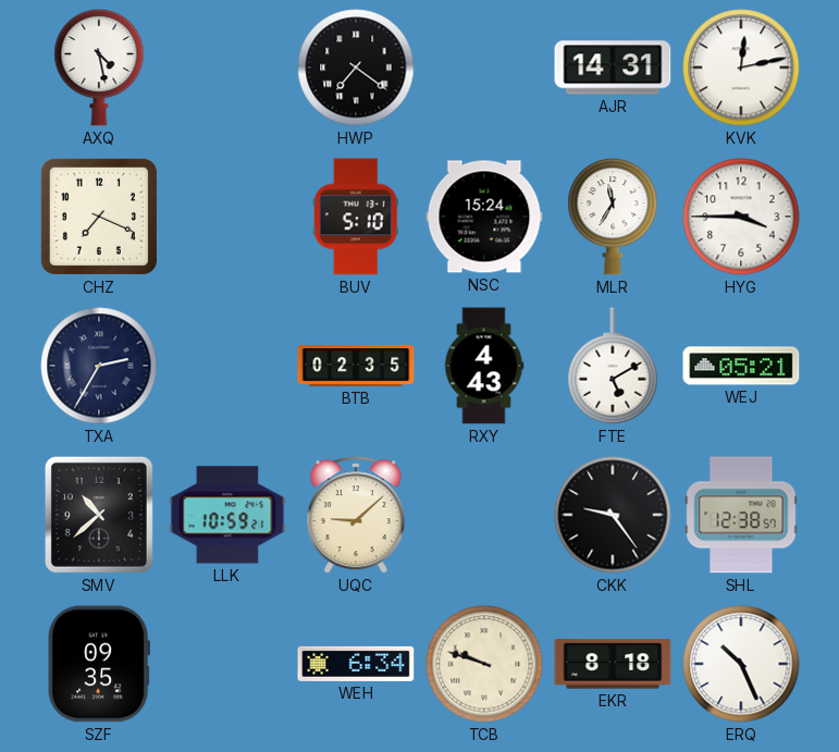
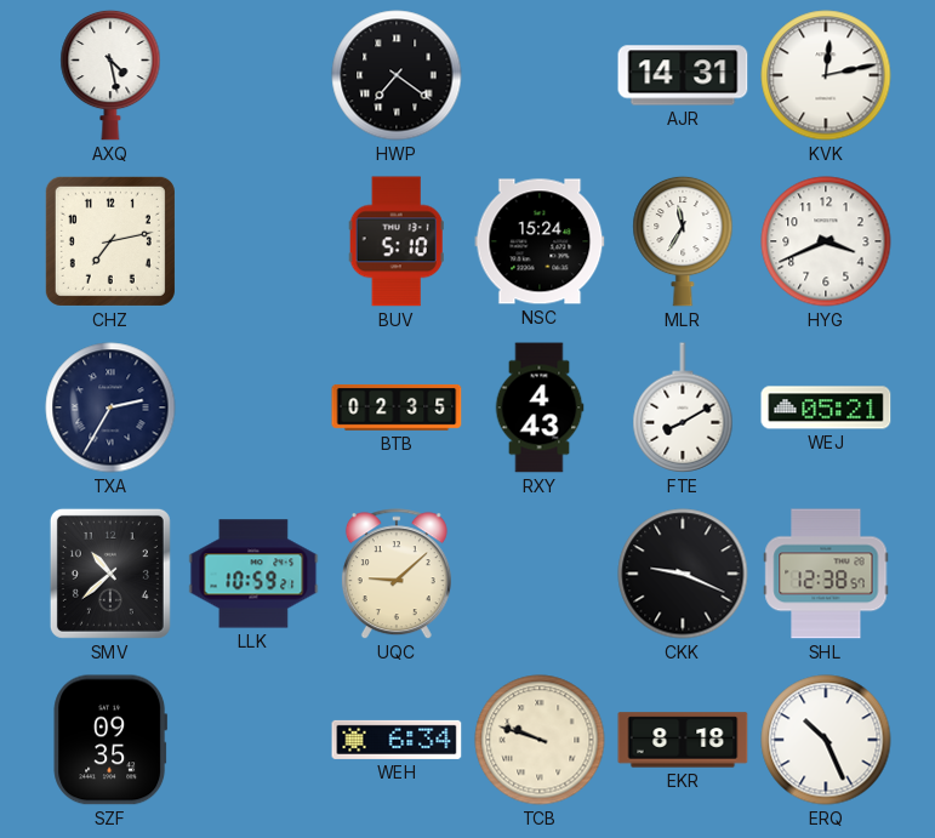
CHZ: 7:19 -> 7:13 (110, 241)
HYG: 3:45 -> 3:41 (826, 241)
FTE: 5:10 -> 8:10 (683, 407)
CKK: 9:24 -> 9:19 (683, 574)
